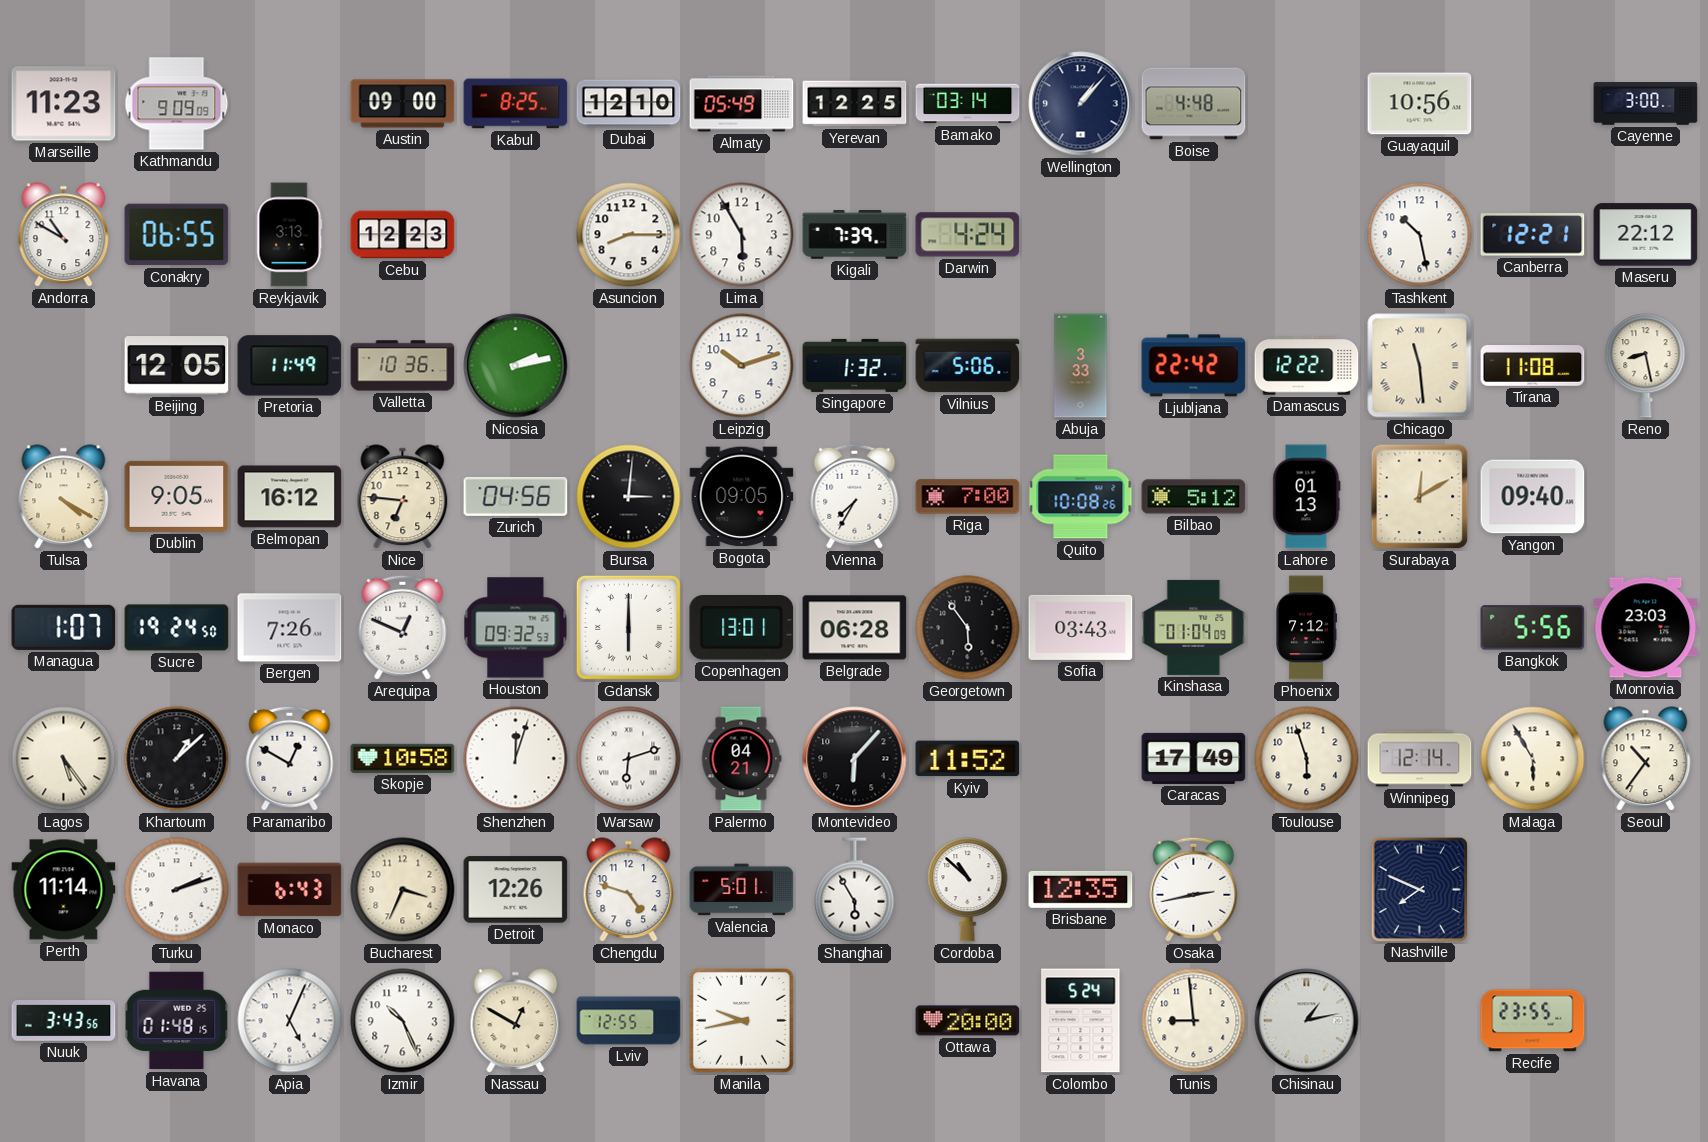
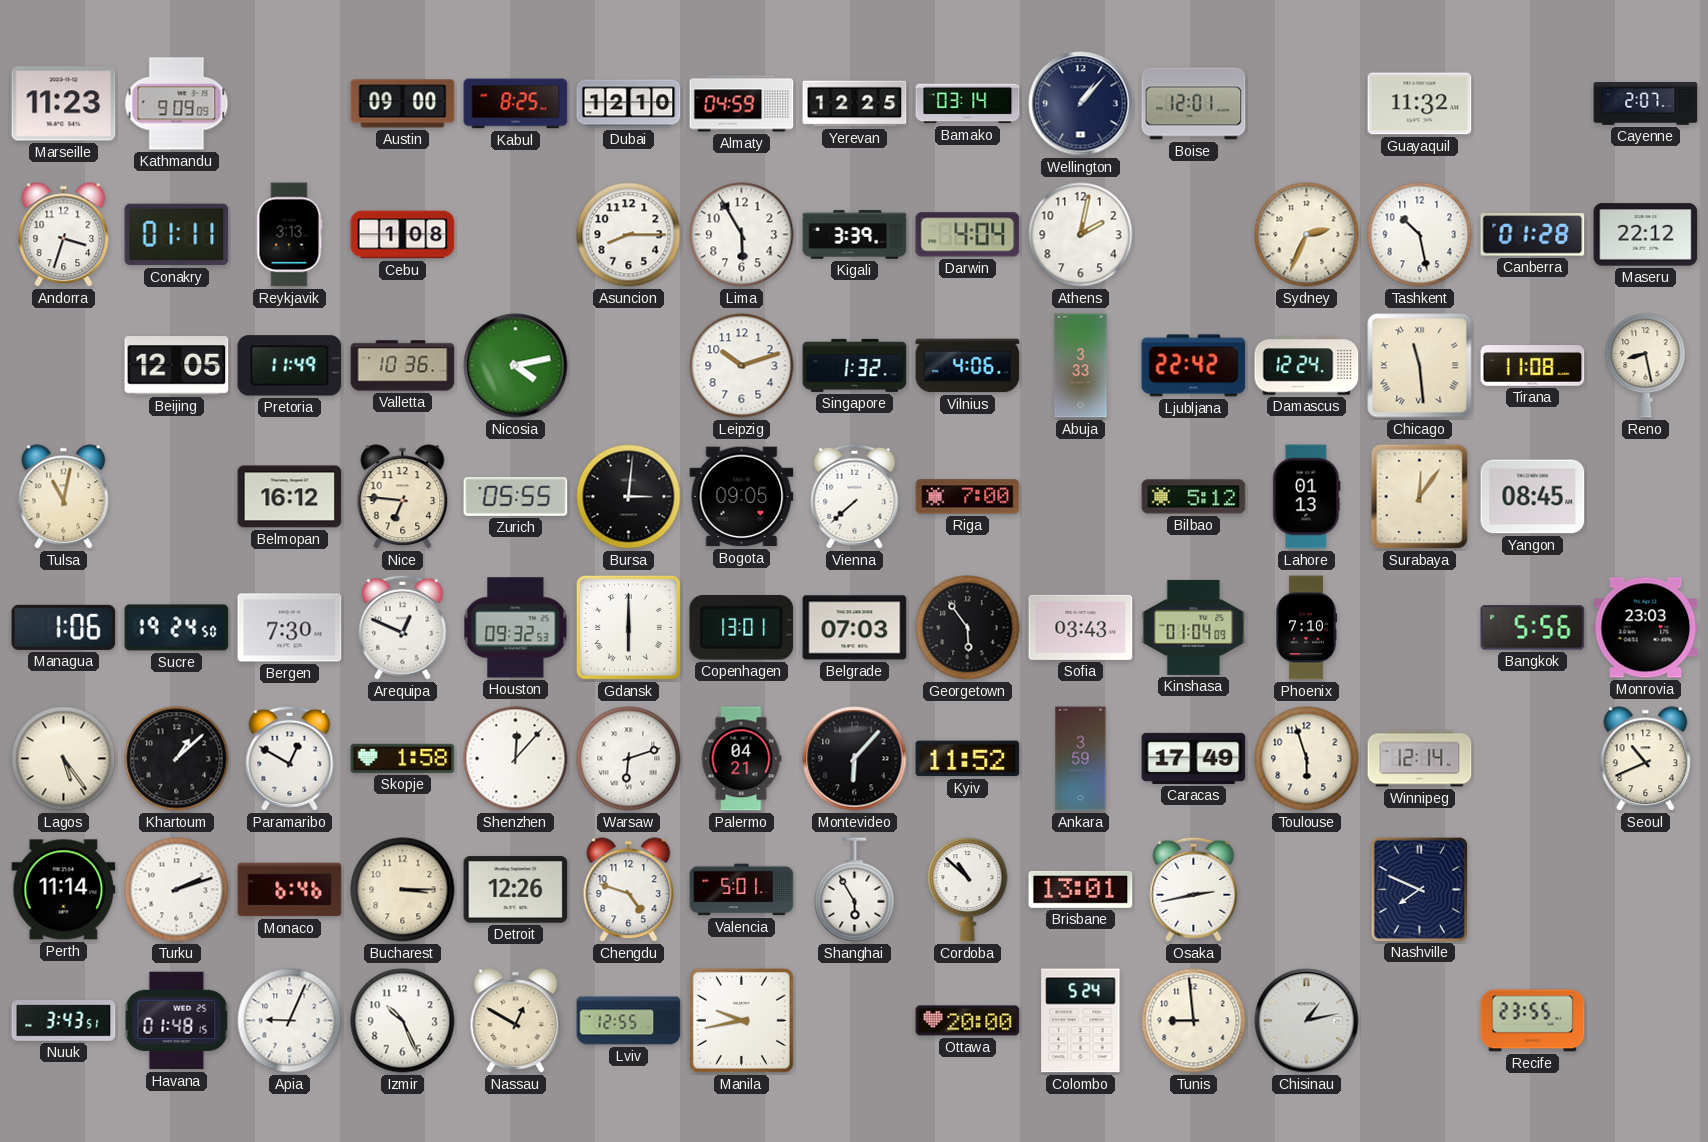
Almaty: 05:49 -> 04:59 (742, 104)
Boise: 4:48 -> 12:01 (1194, 104)
Guayaquil: 10:56 -> 11:32 (1420, 104)
Cayenne: 3:00 -> 2:07 (1646, 104)
Andorra: 10:50 -> 3:33 (64, 235)
Conakry: 06:55 -> 01:11 (177, 235)
Cebu: 12:23 -> 1:08 (403, 235)
Kigali: 7:39 -> 3:39 (855, 235)
Darwin: 4:24 -> 4:04 (968, 235)
Athens: none -> 2:02 (1081, 235)
Sydney: none -> 2:34 (1307, 235)
Canberra: 12:21 -> 01:28 (1533, 235)
Nicosia: 2:13 -> 4:13 (516, 366)
Vilnius: 5:06 -> 4:06 (968, 366)
Damascus: 12:22 -> 12:24 (1307, 366)
Tulsa: 4:20 -> 11:02 (64, 497)
Dublin: 9:05 -> none (177, 496)
Zurich: 04:56 -> 05:55 (516, 496)
Vienna: 7:35 -> 7:38 (855, 496)
Quito: 10:08 -> none (1081, 497)
Surabaya: 12:10 -> 12:06 (1420, 497)
Yangon: 09:40 -> 08:45 (1533, 497)
Managua: 1:07 -> 1:06 (64, 627)
Bergen: 7:26 -> 7:30 (290, 628)
Belgrade: 06:28 -> 07:03 (855, 628)
Phoenix: 7:12 -> 7:10 (1306, 628)
Skopje: 10:58 -> 1:58 (403, 758)
Shenzhen: 12:03 -> 12:07 (516, 759)
Ankara: none -> 3:59 (1081, 759)
Malaga: 5:55 -> none (1533, 759)
Seoul: 10:36 -> 10:41 (1646, 759)
Monaco: 6:43 -> 6:46 (290, 890)
Bucharest: 3:34 -> 3:15 (403, 890)
Brisbane: 12:35 -> 13:01 (1081, 889)
Nuuk: 3:43:56 -> 3:43:51 (64, 1021)
Apia: 5:04 -> 9:04 (290, 1021)
